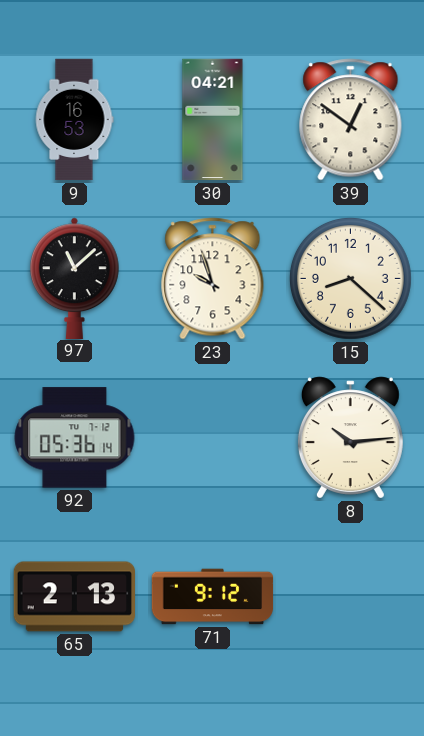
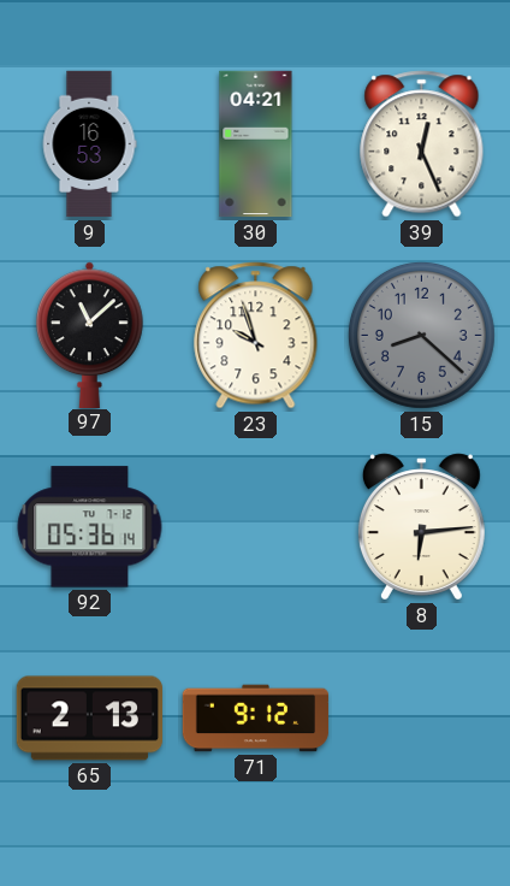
39: 12:51 -> 12:26 (422, 144)
15 dial: cream -> grey (421, 335)
8: 10:14 -> 6:14 (421, 527)
